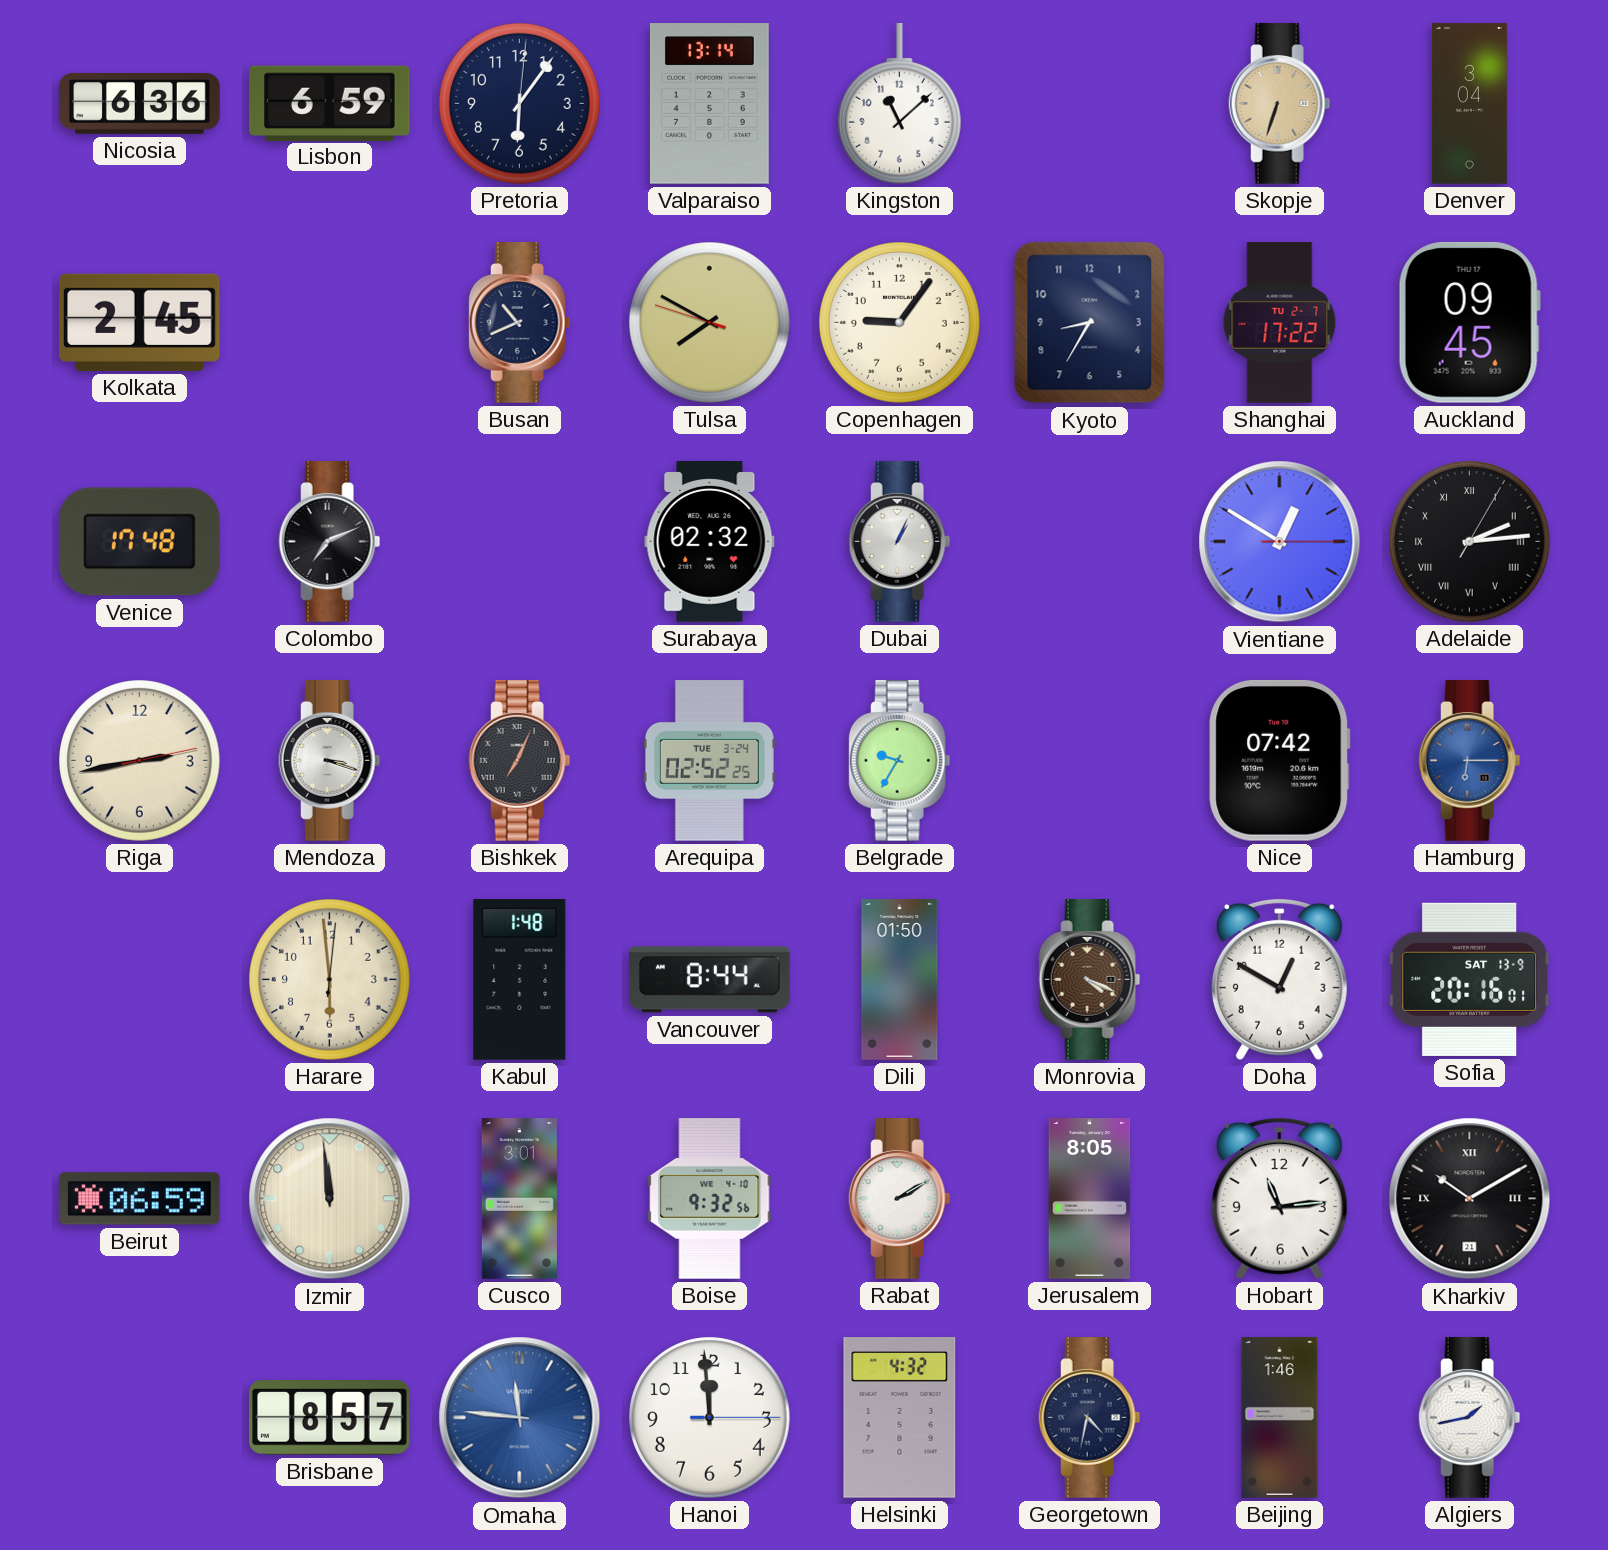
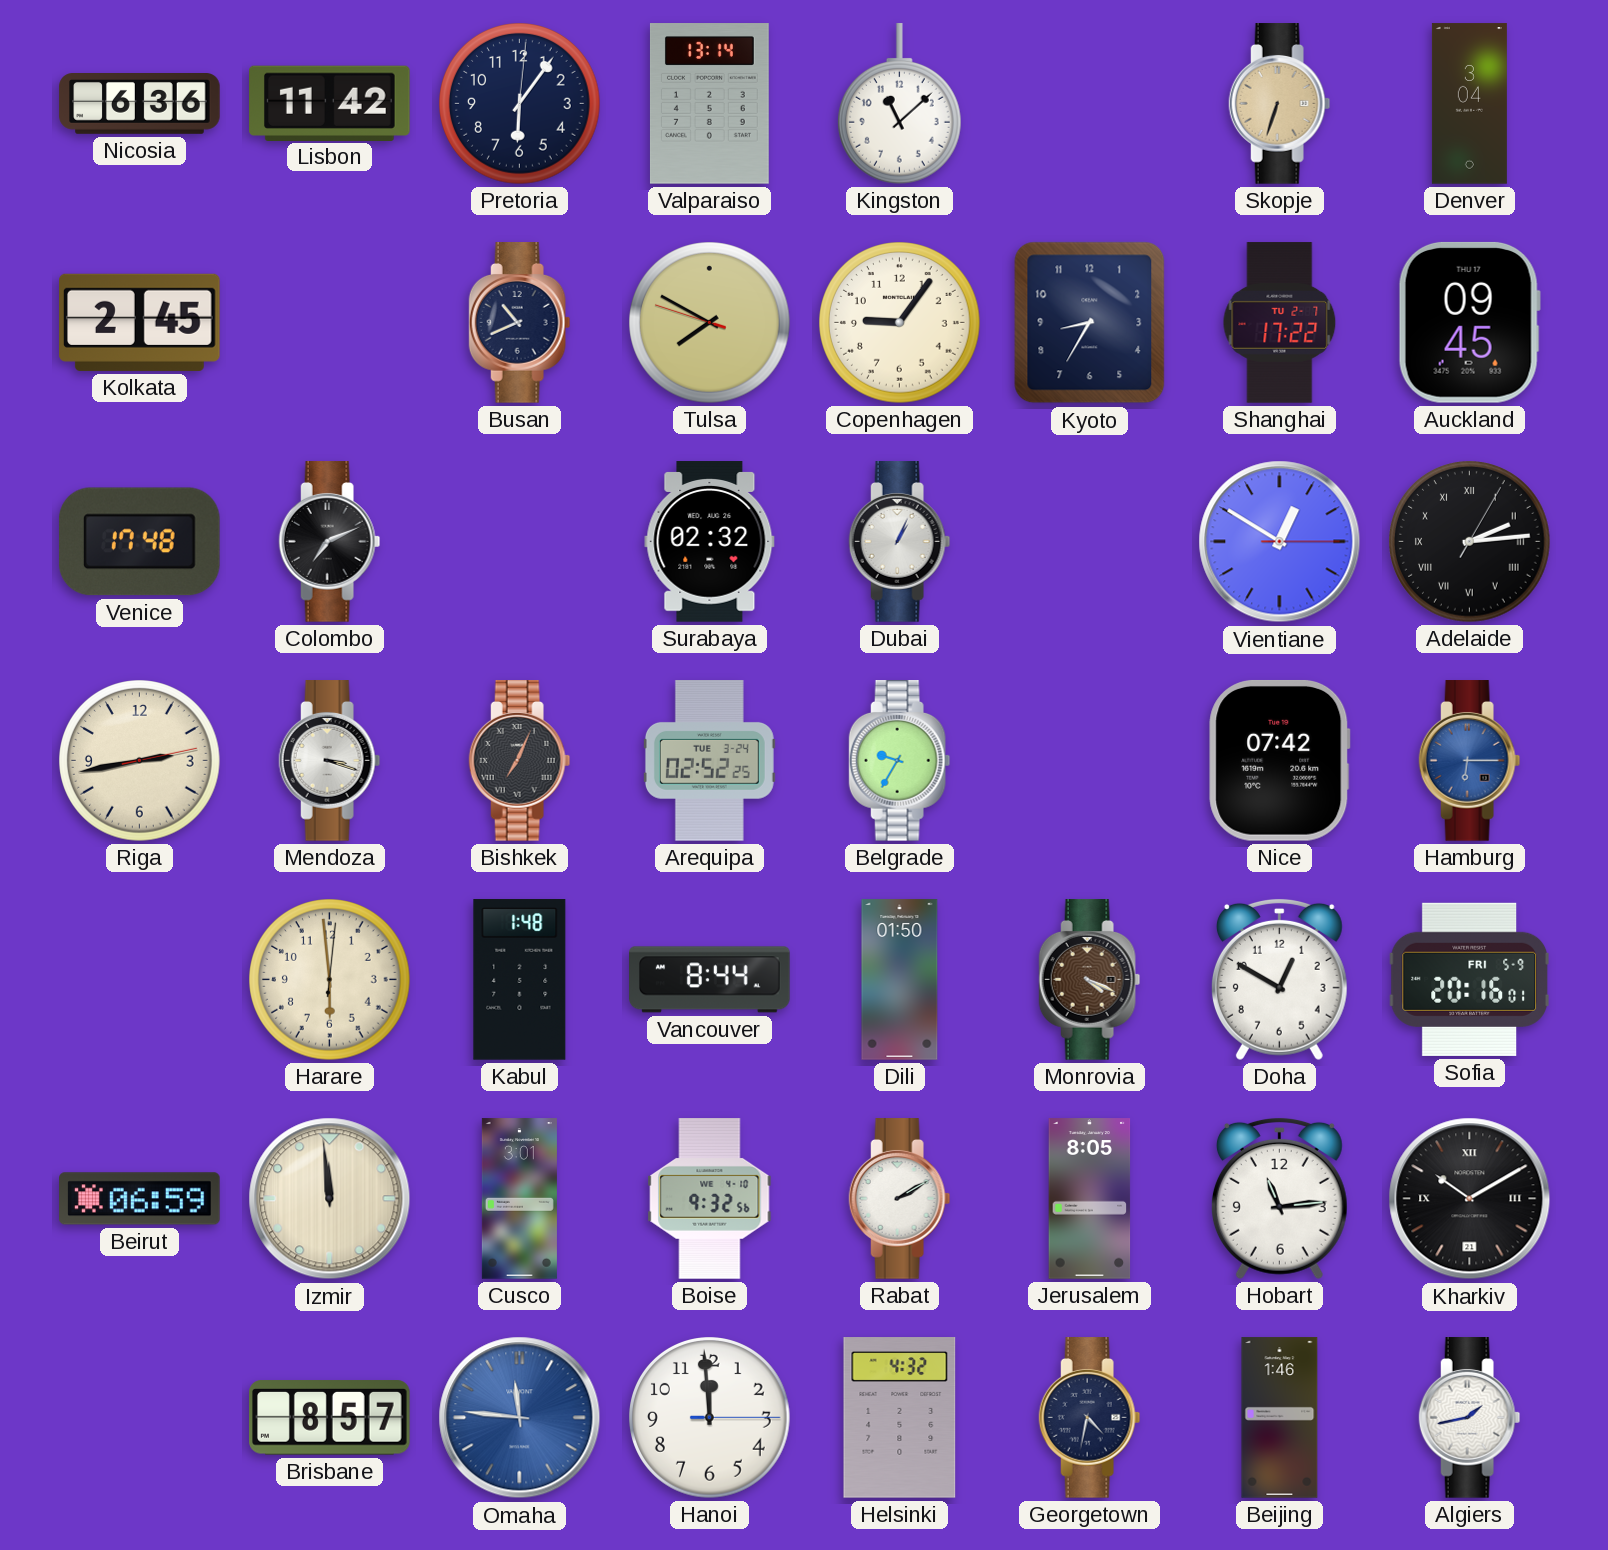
Lisbon: 6:59 -> 11:42 (330, 103)
Sofia date: SAT 13-9 -> FRI 5-9 (1469, 979)
